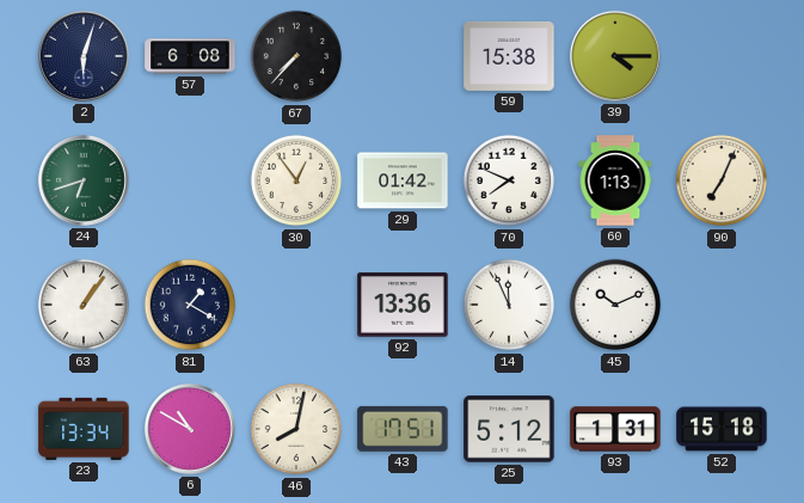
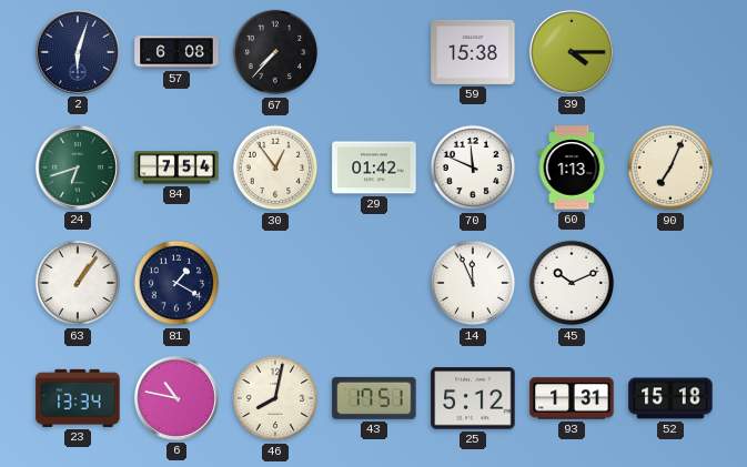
84: none -> 7:54 (176, 167)
70: 7:49 -> 11:49 (473, 167)
92: 13:36 -> none (403, 305)
6: 10:50 -> 10:47 (176, 398)
